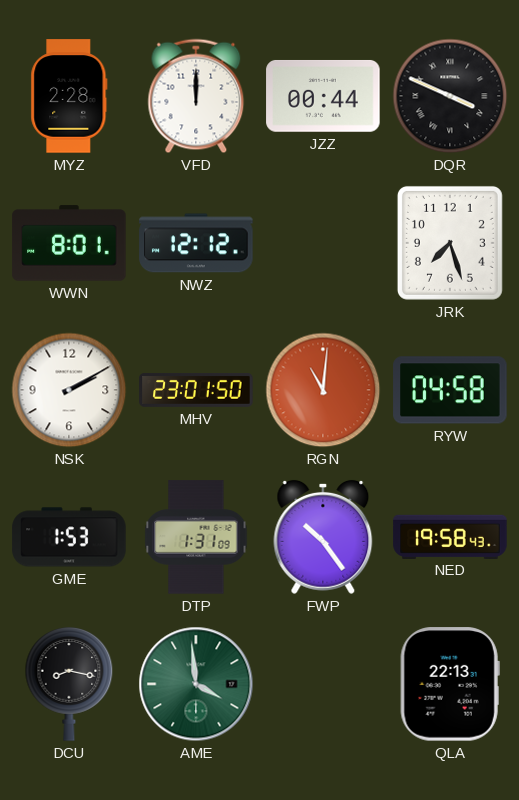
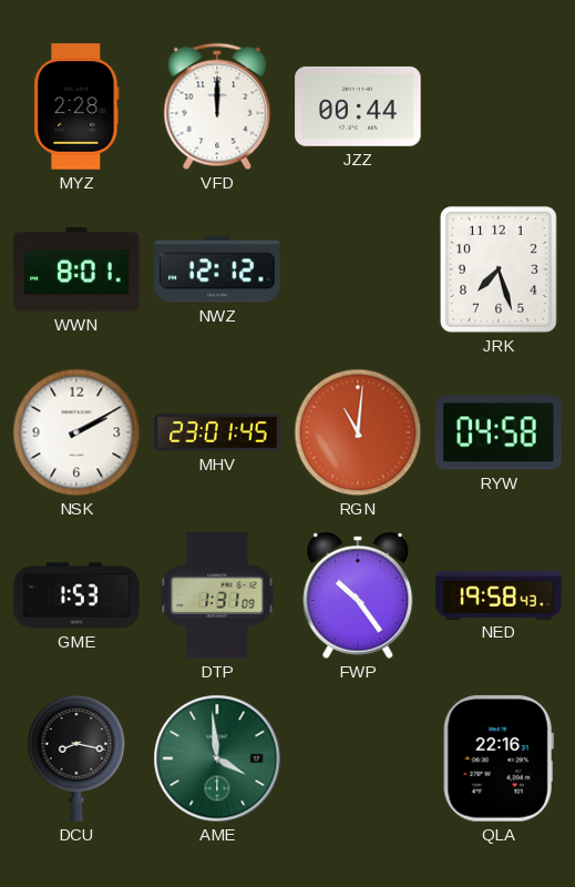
DQR: 3:49 -> none (450, 96)
MHV: 23:01:50 -> 23:01:45 (217, 432)
QLA: 22:13 -> 22:16 (499, 758)
